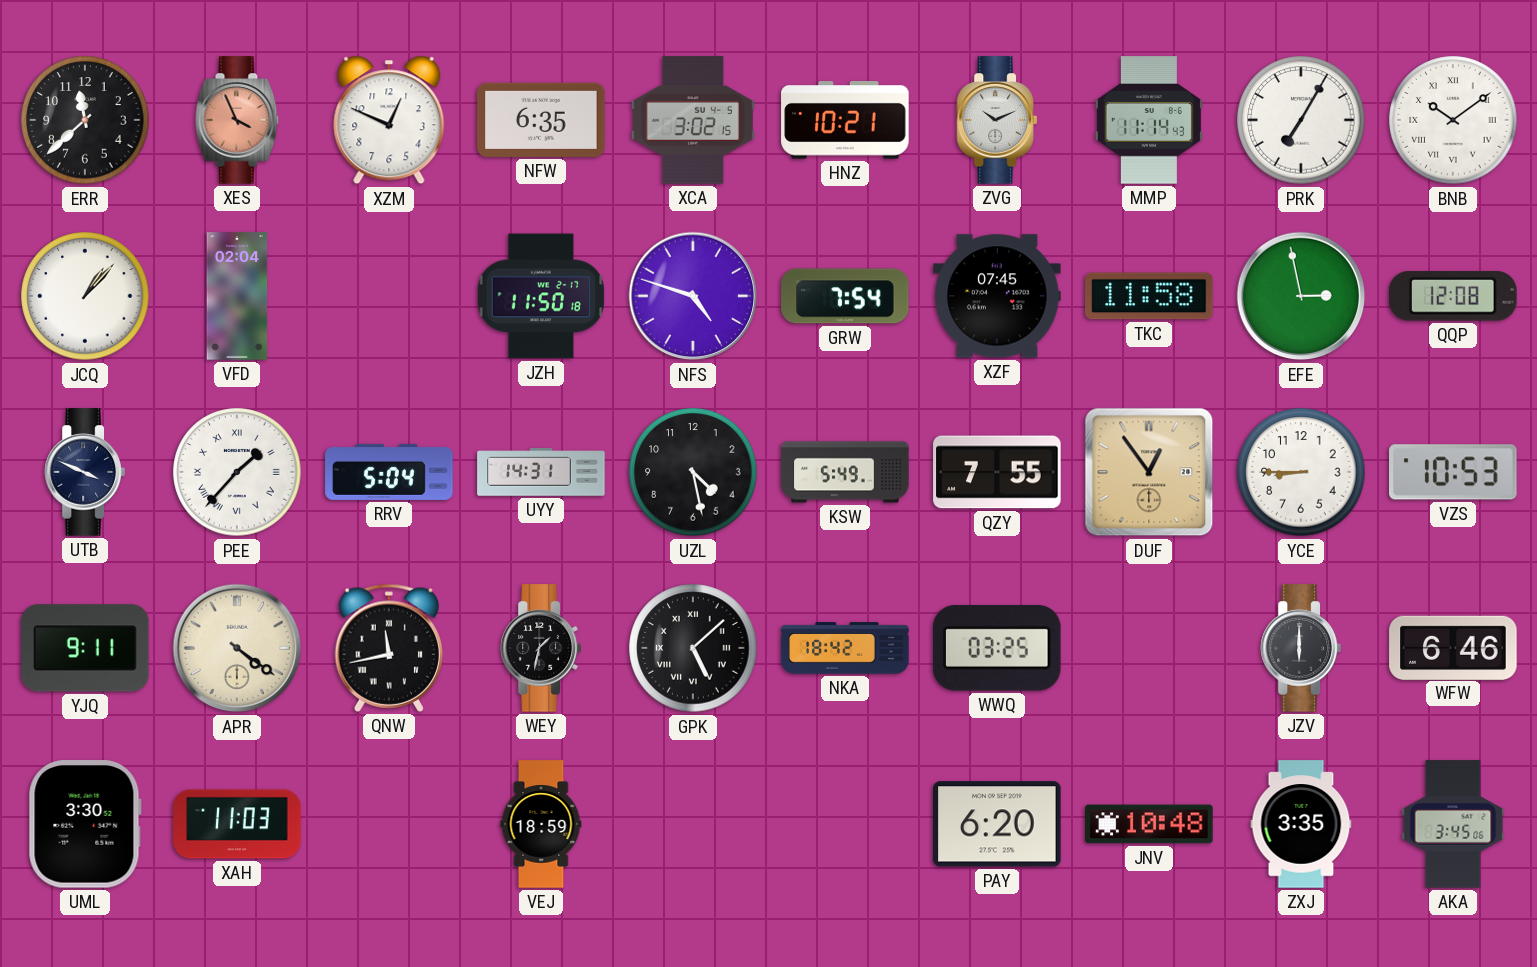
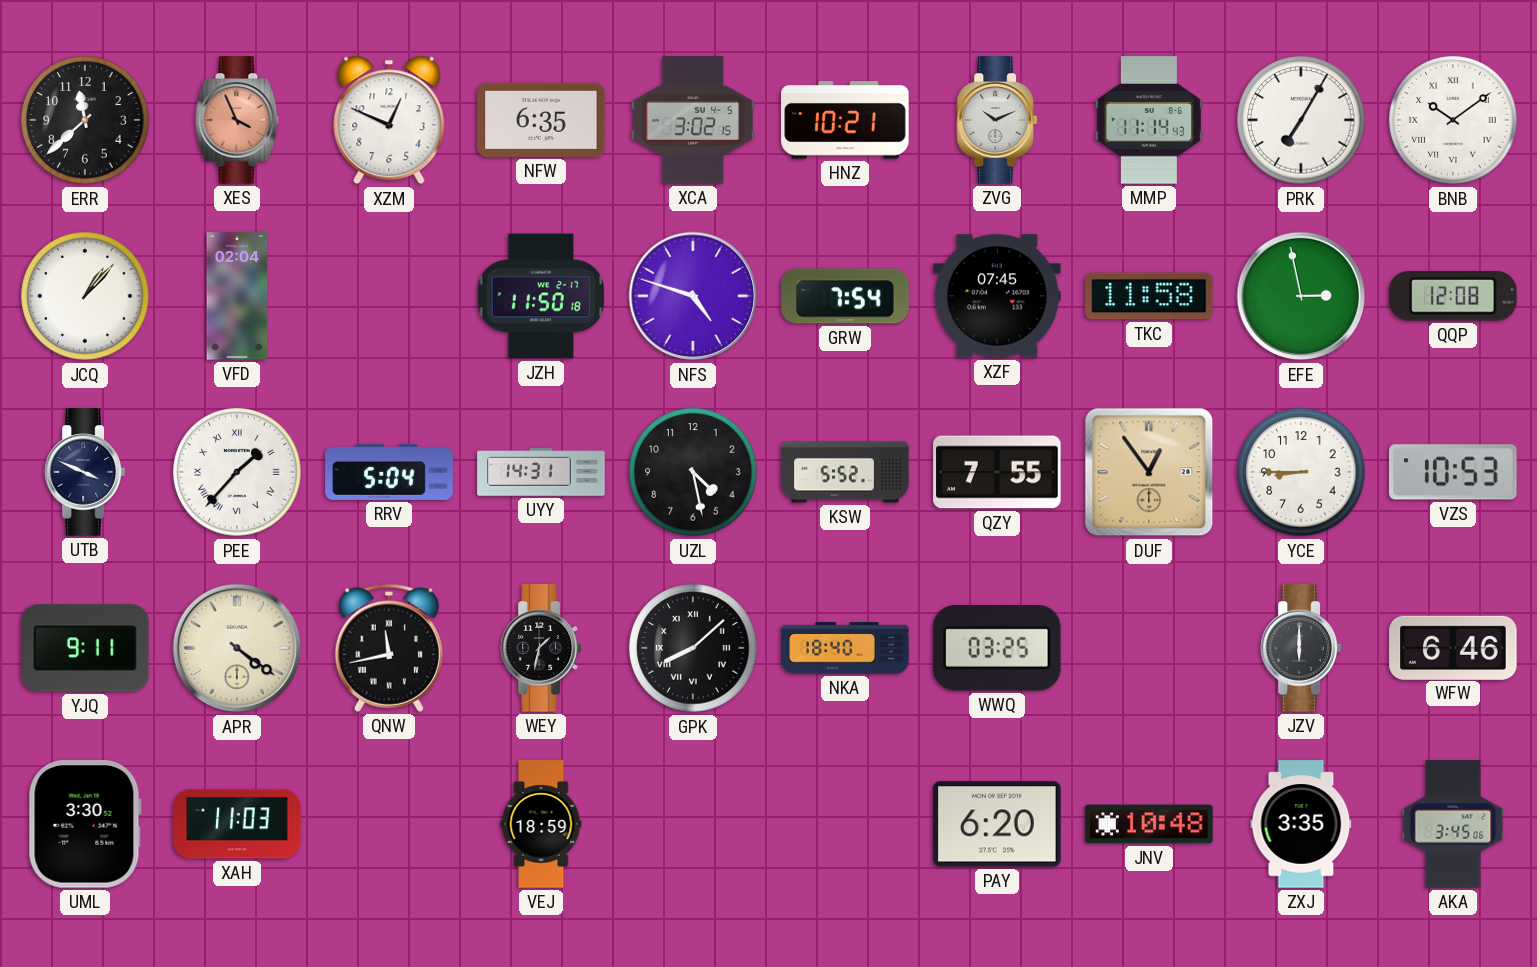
KSW: 5:49 -> 5:52 (845, 472)
GPK: 5:08 -> 8:08 (693, 648)
NKA: 18:42 -> 18:40 (845, 648)
